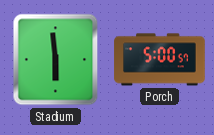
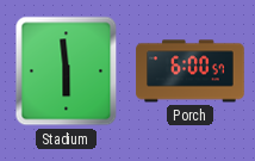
Porch: 5:00 -> 6:00 (191, 72)
